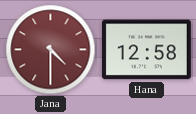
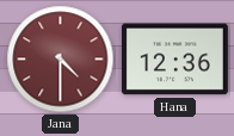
Hana: 12:58 -> 12:36 (174, 60)
